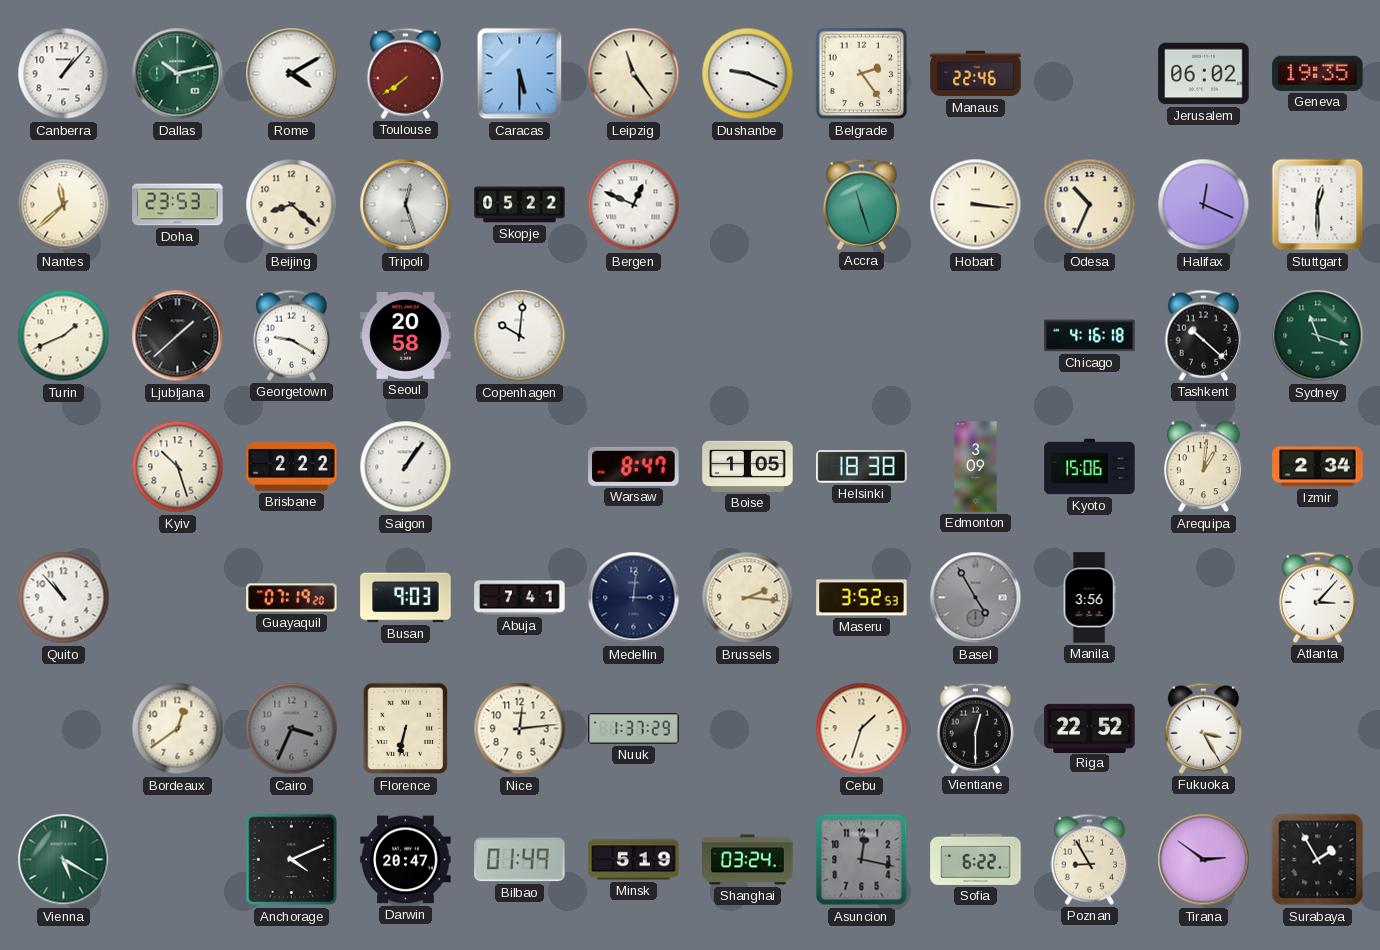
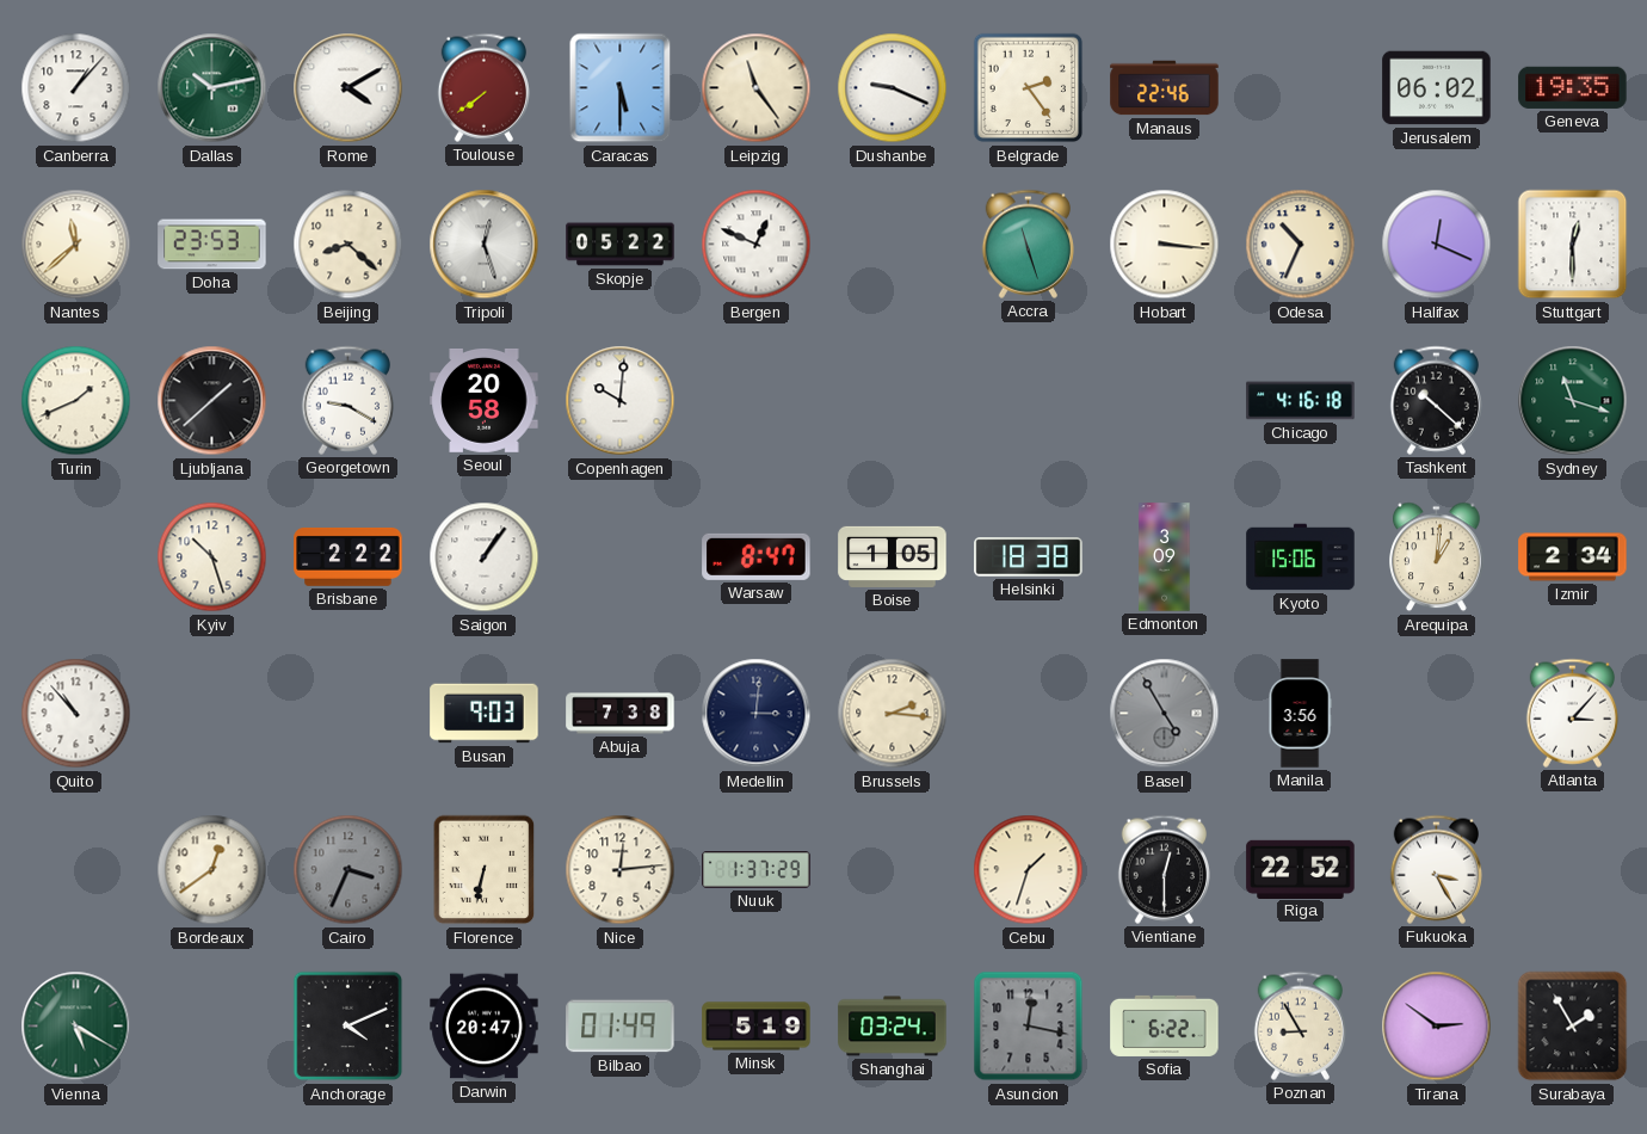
Guayaquil: 07:19 -> none (292, 598)
Abuja: 7:41 -> 7:38 (621, 714)
Maseru: 3:52 -> none (862, 598)
